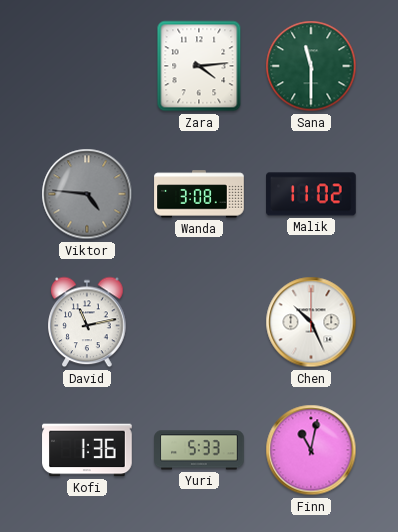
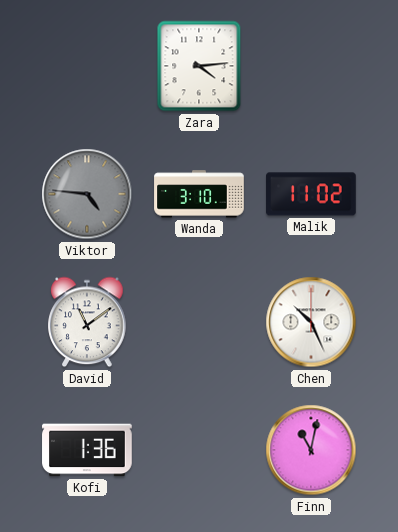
Sana: 11:30 -> none (311, 66)
Wanda: 3:08 -> 3:10 (199, 194)
David: 11:13 -> 11:09 (87, 322)
Yuri: 5:33 -> none (199, 450)
